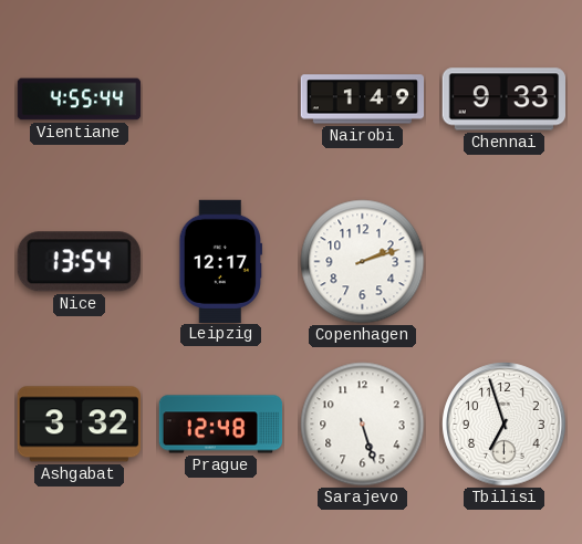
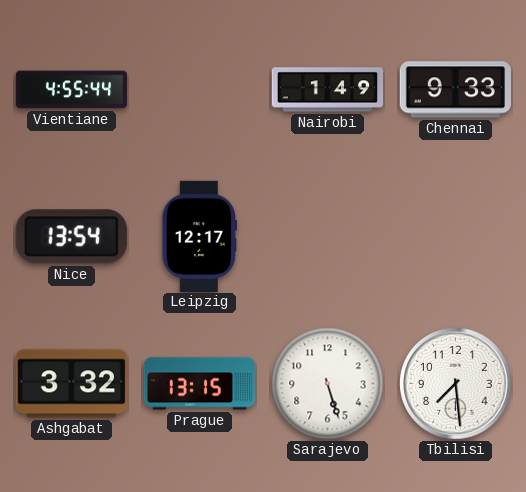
Copenhagen: 2:12 -> none (363, 262)
Prague: 12:48 -> 13:15 (200, 384)
Tbilisi: 6:57 -> 7:29 (456, 384)
